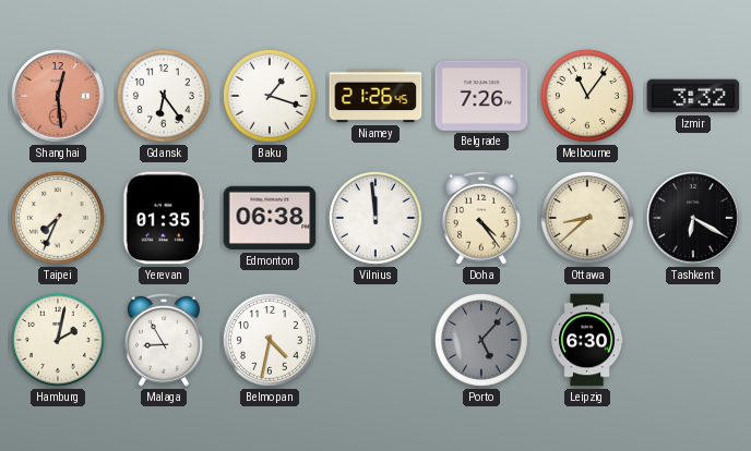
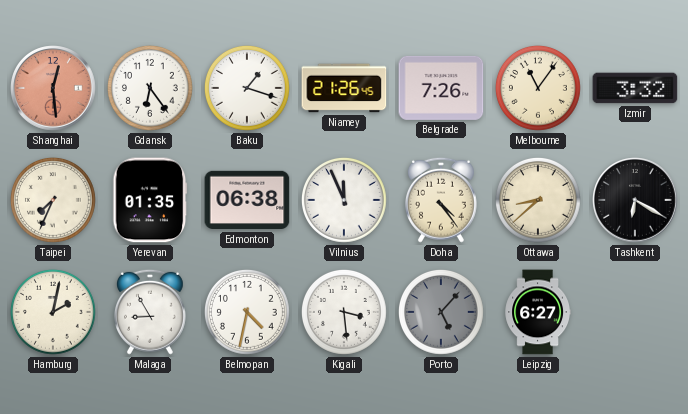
Vilnius: 11:59 -> 11:56 (344, 200)
Kigali: none -> 3:29 (344, 312)
Leipzig: 6:30 -> 6:27 (538, 312)
